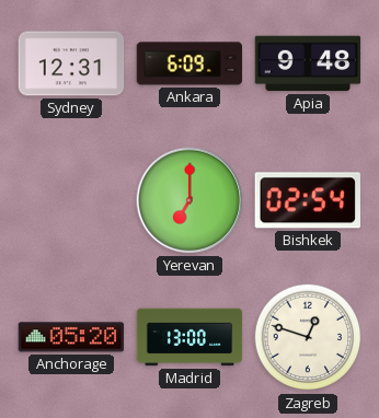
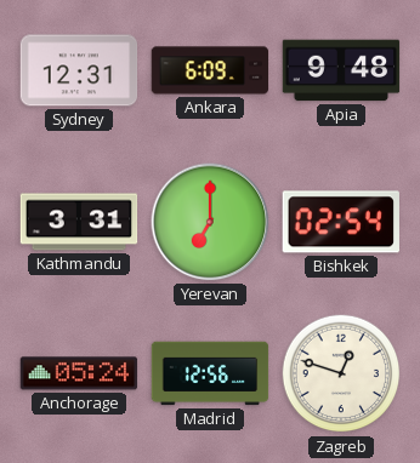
Kathmandu: none -> 3:31 (79, 222)
Anchorage: 05:20 -> 05:24 (79, 373)
Madrid: 13:00 -> 12:56 (210, 373)
